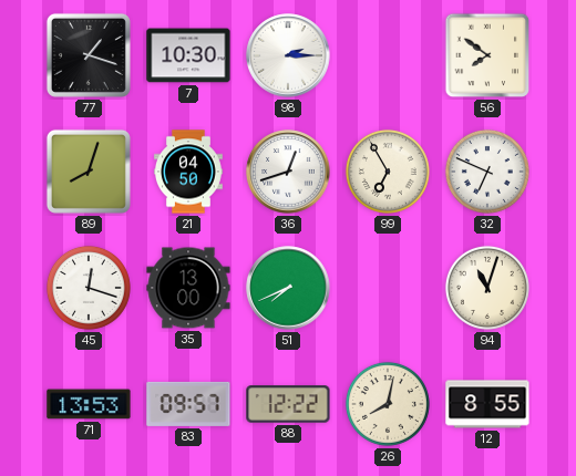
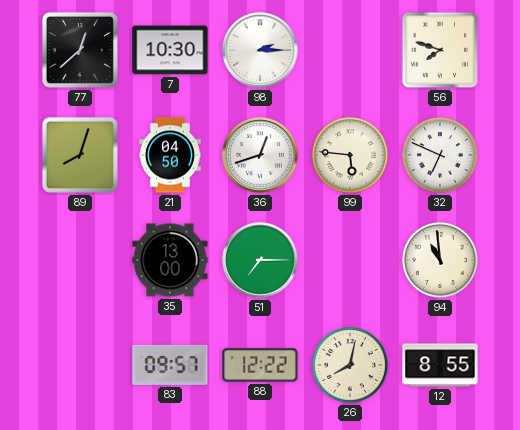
77: 1:18 -> 12:38 (80, 50)
56: 7:51 -> 7:48 (440, 50)
99: 6:55 -> 5:46 (350, 155)
45: 12:18 -> none (89, 288)
51: 7:41 -> 7:15 (260, 260)
94: 11:03 -> 10:59 (440, 260)
71: 13:53 -> none (89, 404)
